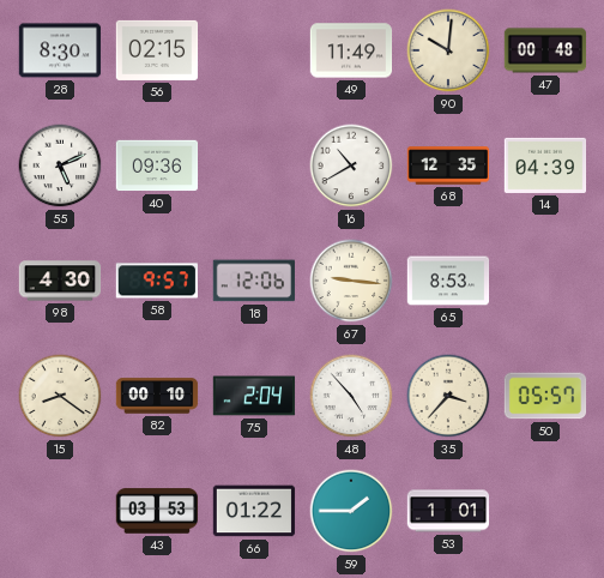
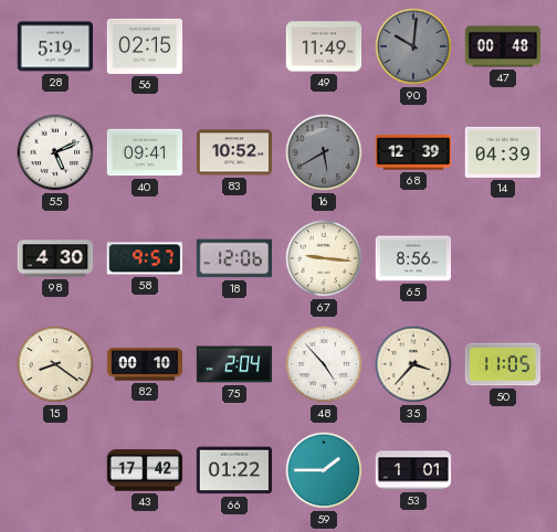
28: 8:30 -> 5:19 (55, 46)
90 dial: cream -> grey (413, 46)
40: 09:36 -> 09:41 (145, 152)
83: none -> 10:52 (234, 152)
16: 10:40 -> 5:40 (324, 152)
16 dial: white -> grey (324, 152)
68: 12:35 -> 12:39 (413, 152)
65: 8:53 -> 8:56 (413, 258)
50: 05:57 -> 11:05 (503, 364)
43: 03:53 -> 17:42 (145, 470)
